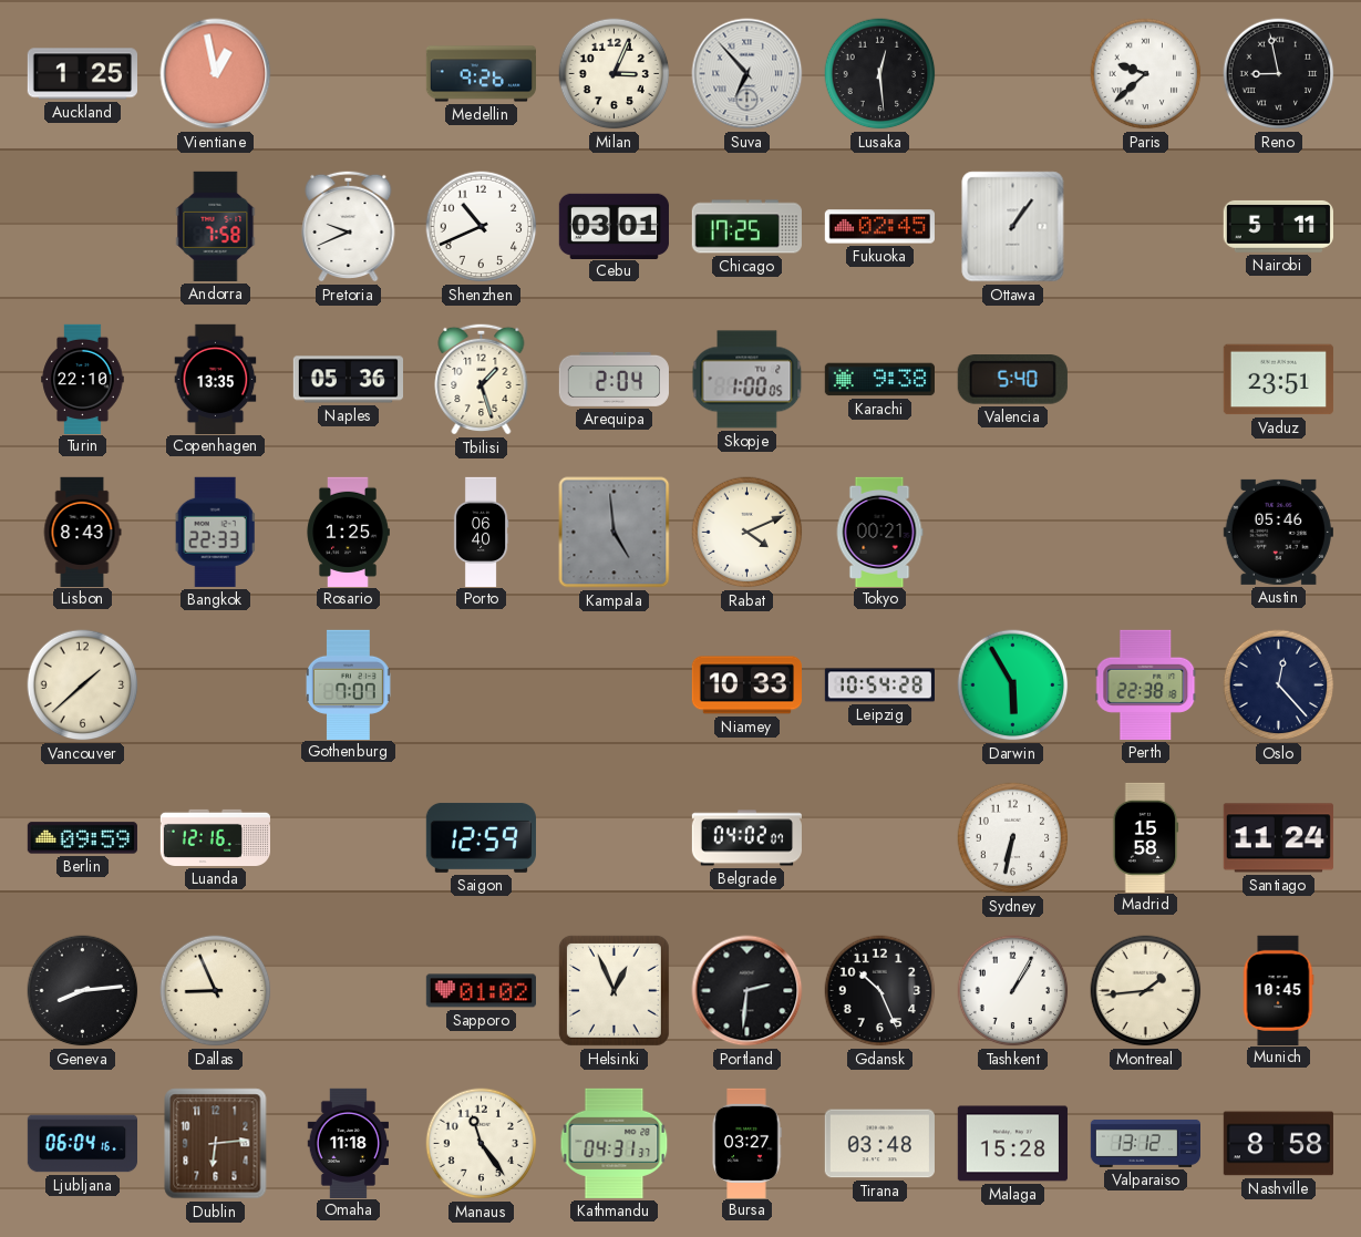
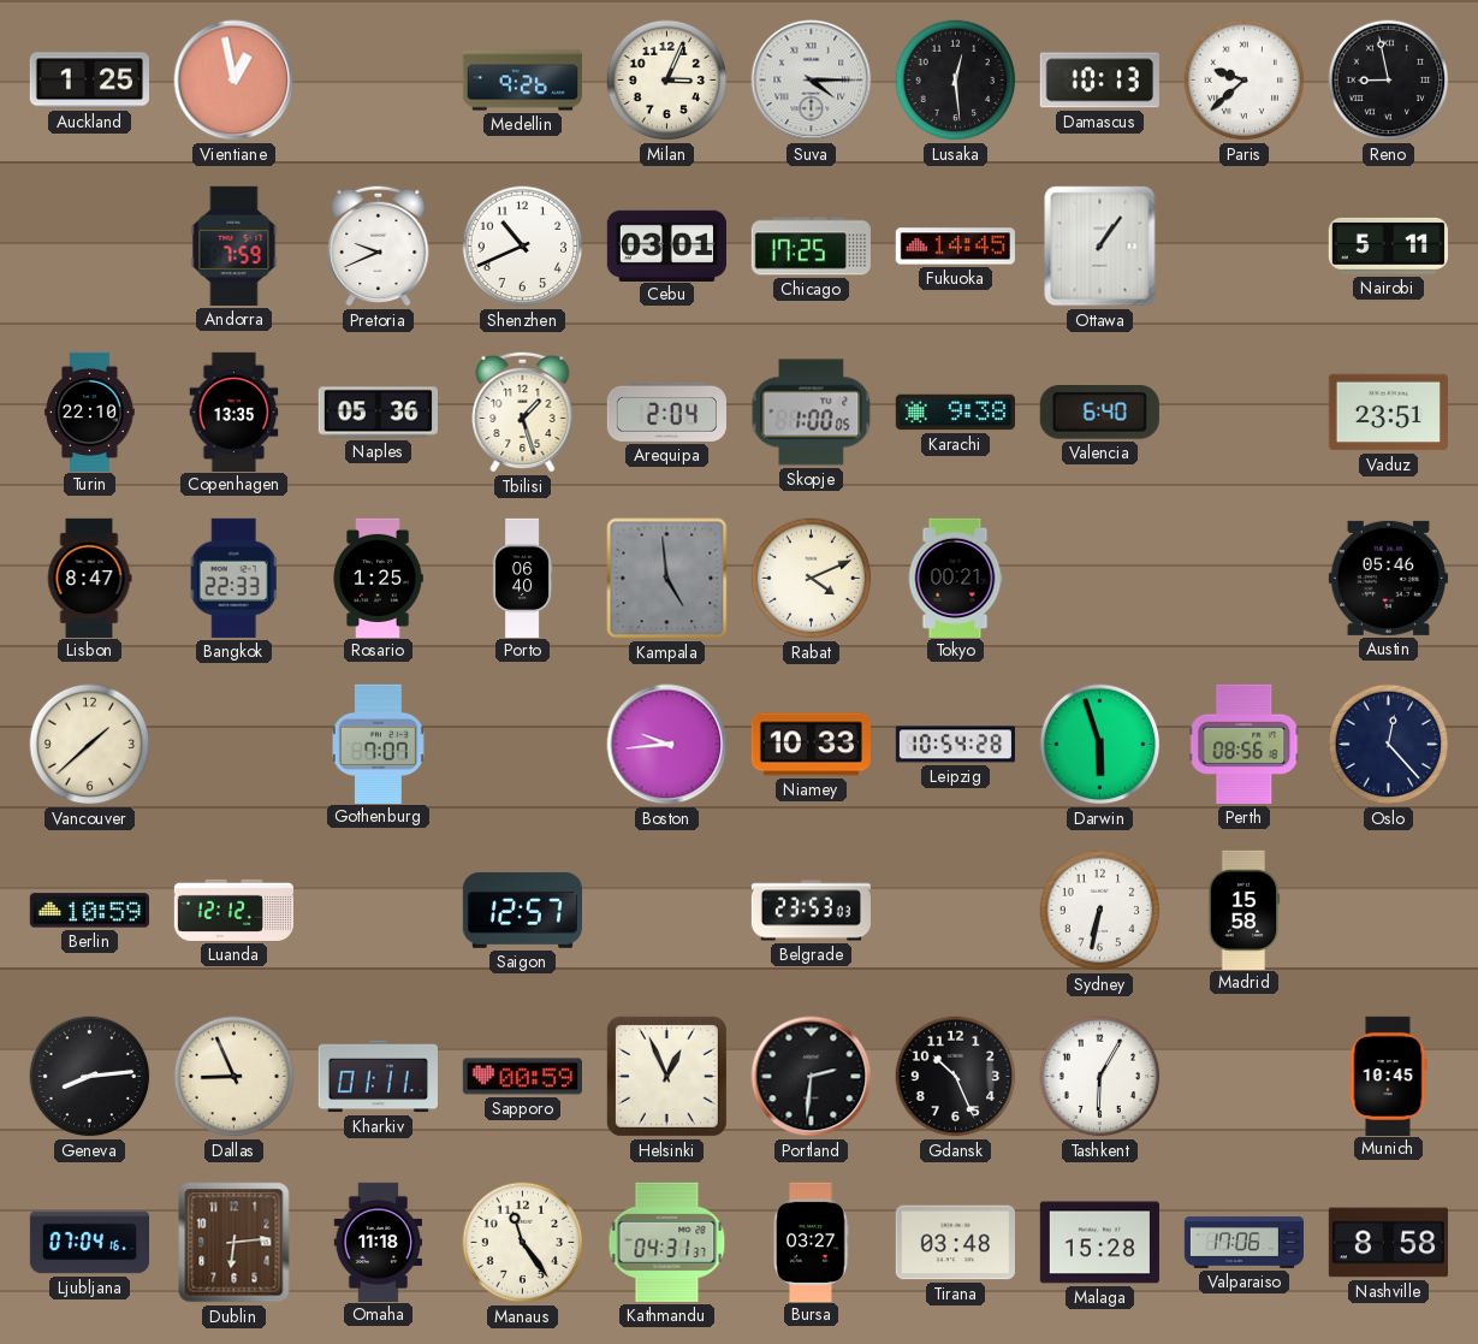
Suva: 6:53 -> 4:15 (812, 81)
Damascus: none -> 10:13 (1099, 81)
Andorra: 7:58 -> 7:59 (235, 245)
Fukuoka: 02:45 -> 14:45 (955, 247)
Valencia: 5:40 -> 6:40 (1099, 413)
Lisbon: 8:43 -> 8:47 (89, 578)
Boston: none -> 9:44 (667, 745)
Darwin: 5:55 -> 5:57 (1100, 745)
Perth: 22:38 -> 08:56 (1245, 744)
Berlin: 09:59 -> 10:59 (89, 911)
Luanda: 12:16 -> 12:12 (233, 910)
Saigon: 12:59 -> 12:57 (522, 910)
Belgrade: 04:02 -> 23:53 (811, 911)
Santiago: 11:24 -> none (1278, 838)
Kharkiv: none -> 01:11 (378, 1077)
Sapporo: 01:02 -> 00:59 (522, 1077)
Tashkent: 1:05 -> 6:05 (1100, 1077)
Montreal: 1:44 -> none (1146, 991)
Ljubljana: 06:04 -> 07:04 (89, 1243)
Valparaiso: 13:12 -> 17:06 (1243, 1242)
